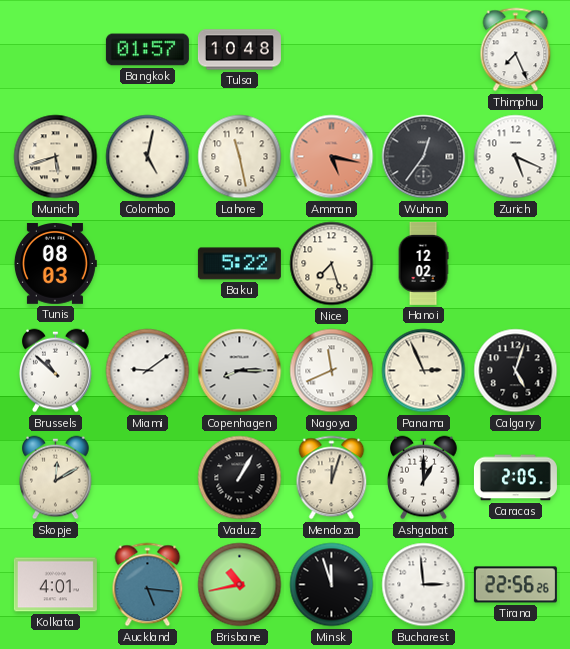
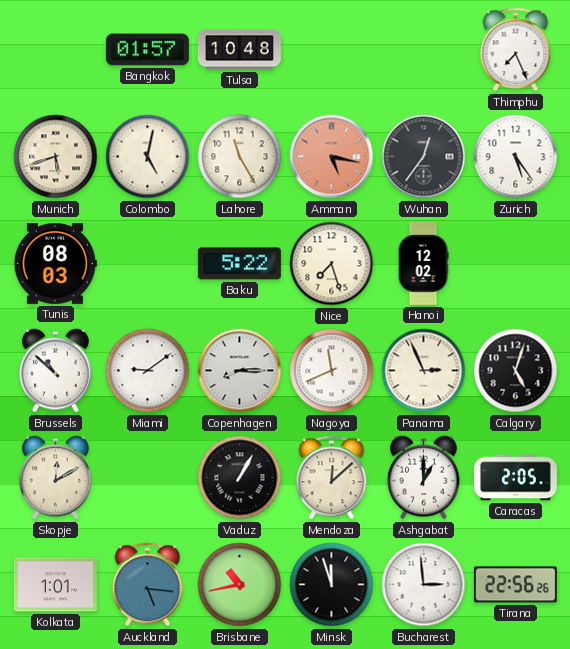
Lahore: 11:28 -> 11:25 (240, 157)
Zurich: 5:19 -> 5:24 (516, 157)
Mendoza: 12:03 -> 12:08 (332, 478)
Kolkata: 4:01 -> 1:01 (55, 585)
